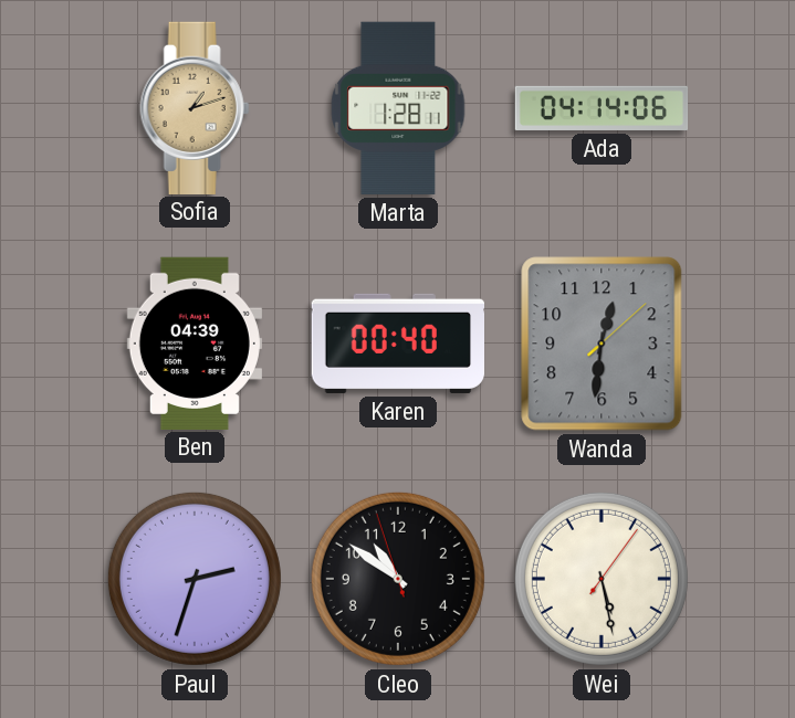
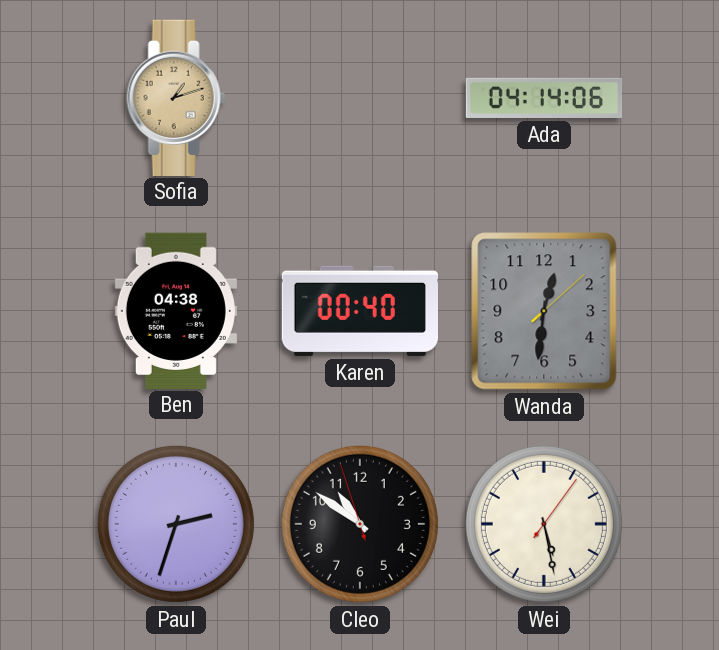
Marta: 1:28 -> none (398, 108)
Ben: 04:39 -> 04:38 (176, 310)
